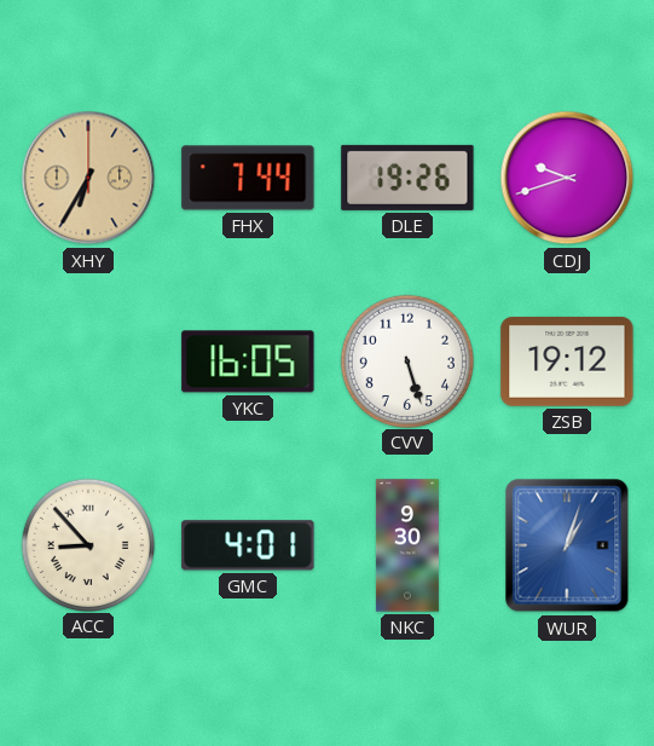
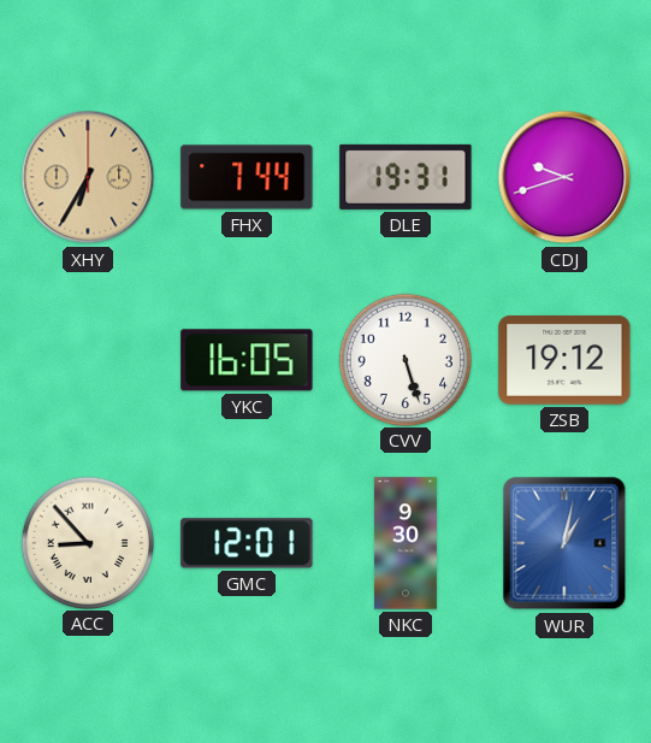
DLE: 19:26 -> 19:31 (406, 177)
GMC: 4:01 -> 12:01 (247, 543)
WUR: 1:03 -> 1:02 (564, 543)
